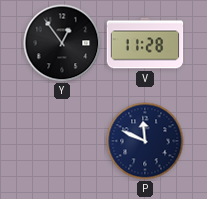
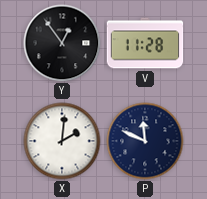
X: none -> 2:01 (62, 141)
